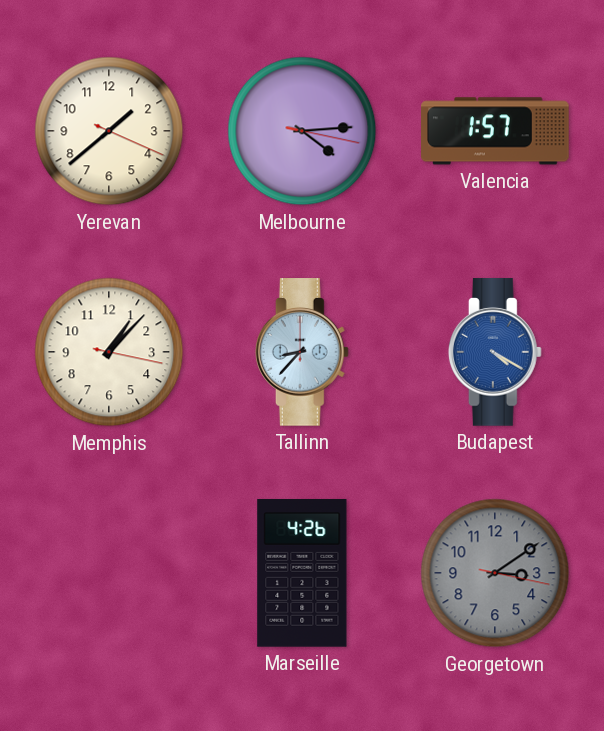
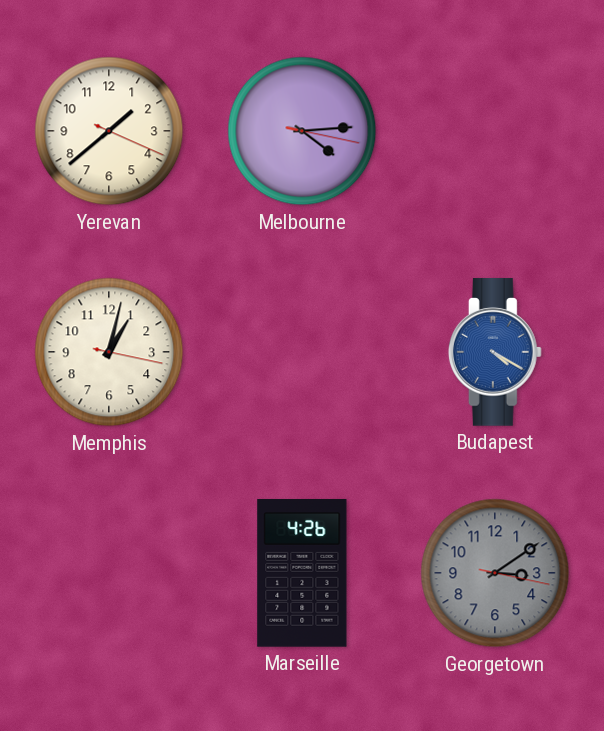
Valencia: 1:57 -> none (495, 131)
Memphis: 1:07 -> 1:02 (109, 352)
Tallinn: 8:37 -> none (302, 352)
